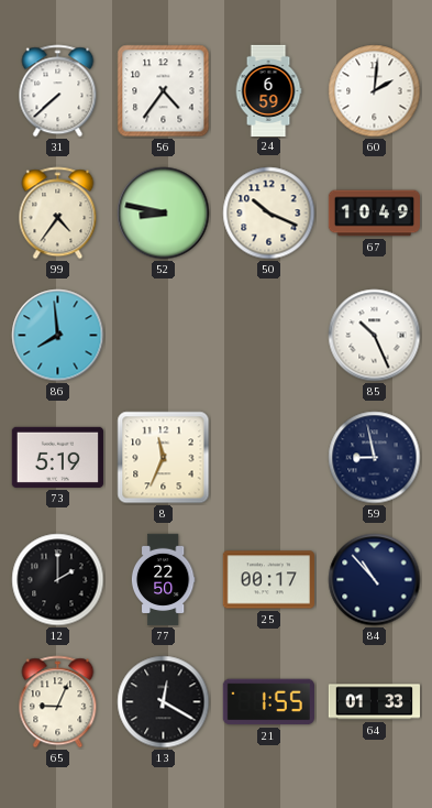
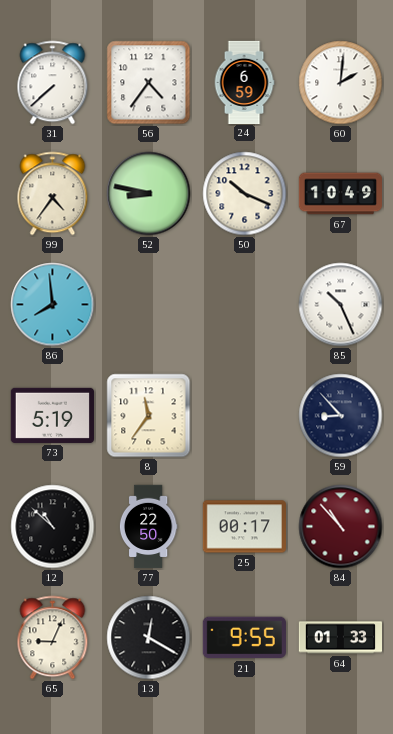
8: 11:34 -> 11:36 (149, 416)
59: 8:58 -> 8:53 (341, 416)
12: 2:00 -> 10:52 (53, 527)
84 dial: navy -> burgundy (341, 527)
21: 1:55 -> 9:55 (244, 638)
